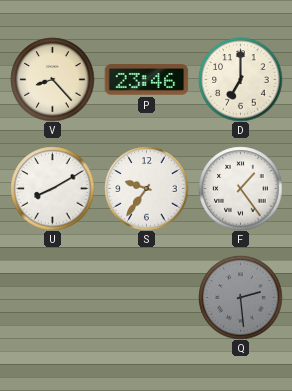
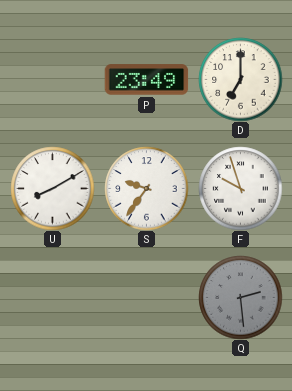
V: 8:23 -> none (52, 79)
P: 23:46 -> 23:49 (146, 80)
F: 1:24 -> 9:57 (240, 188)
